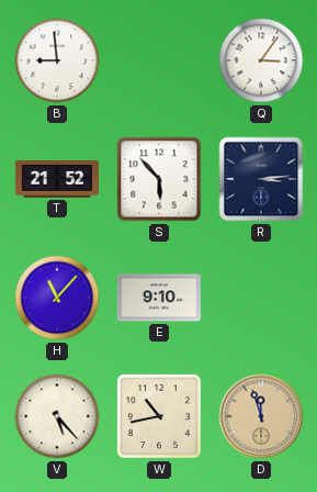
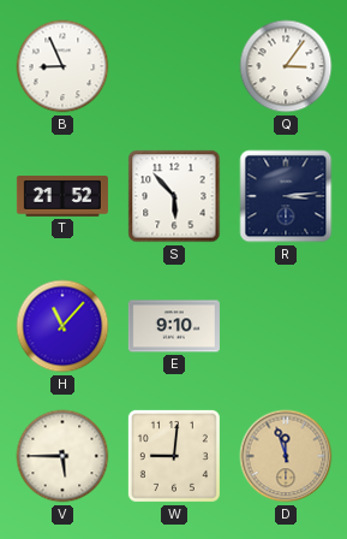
B: 8:59 -> 8:56 (62, 66)
V: 5:23 -> 5:45 (62, 456)
W: 10:43 -> 9:01 (174, 456)
